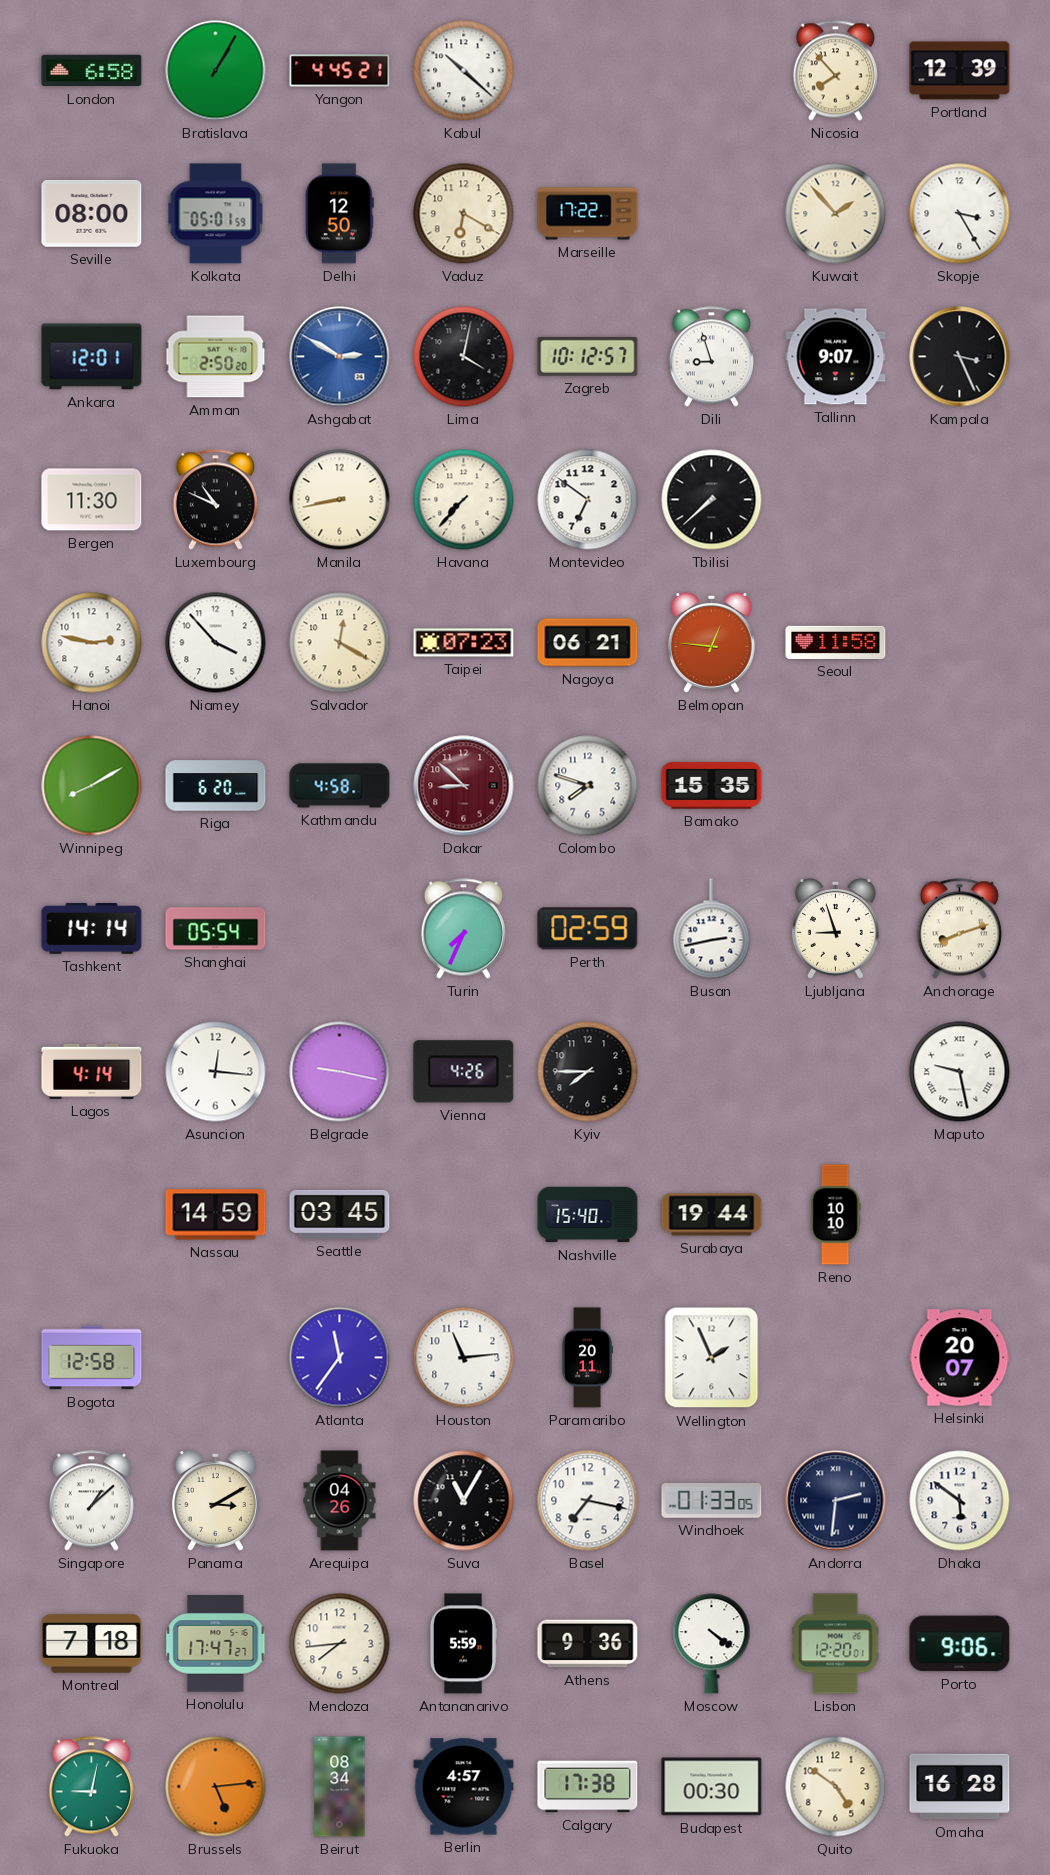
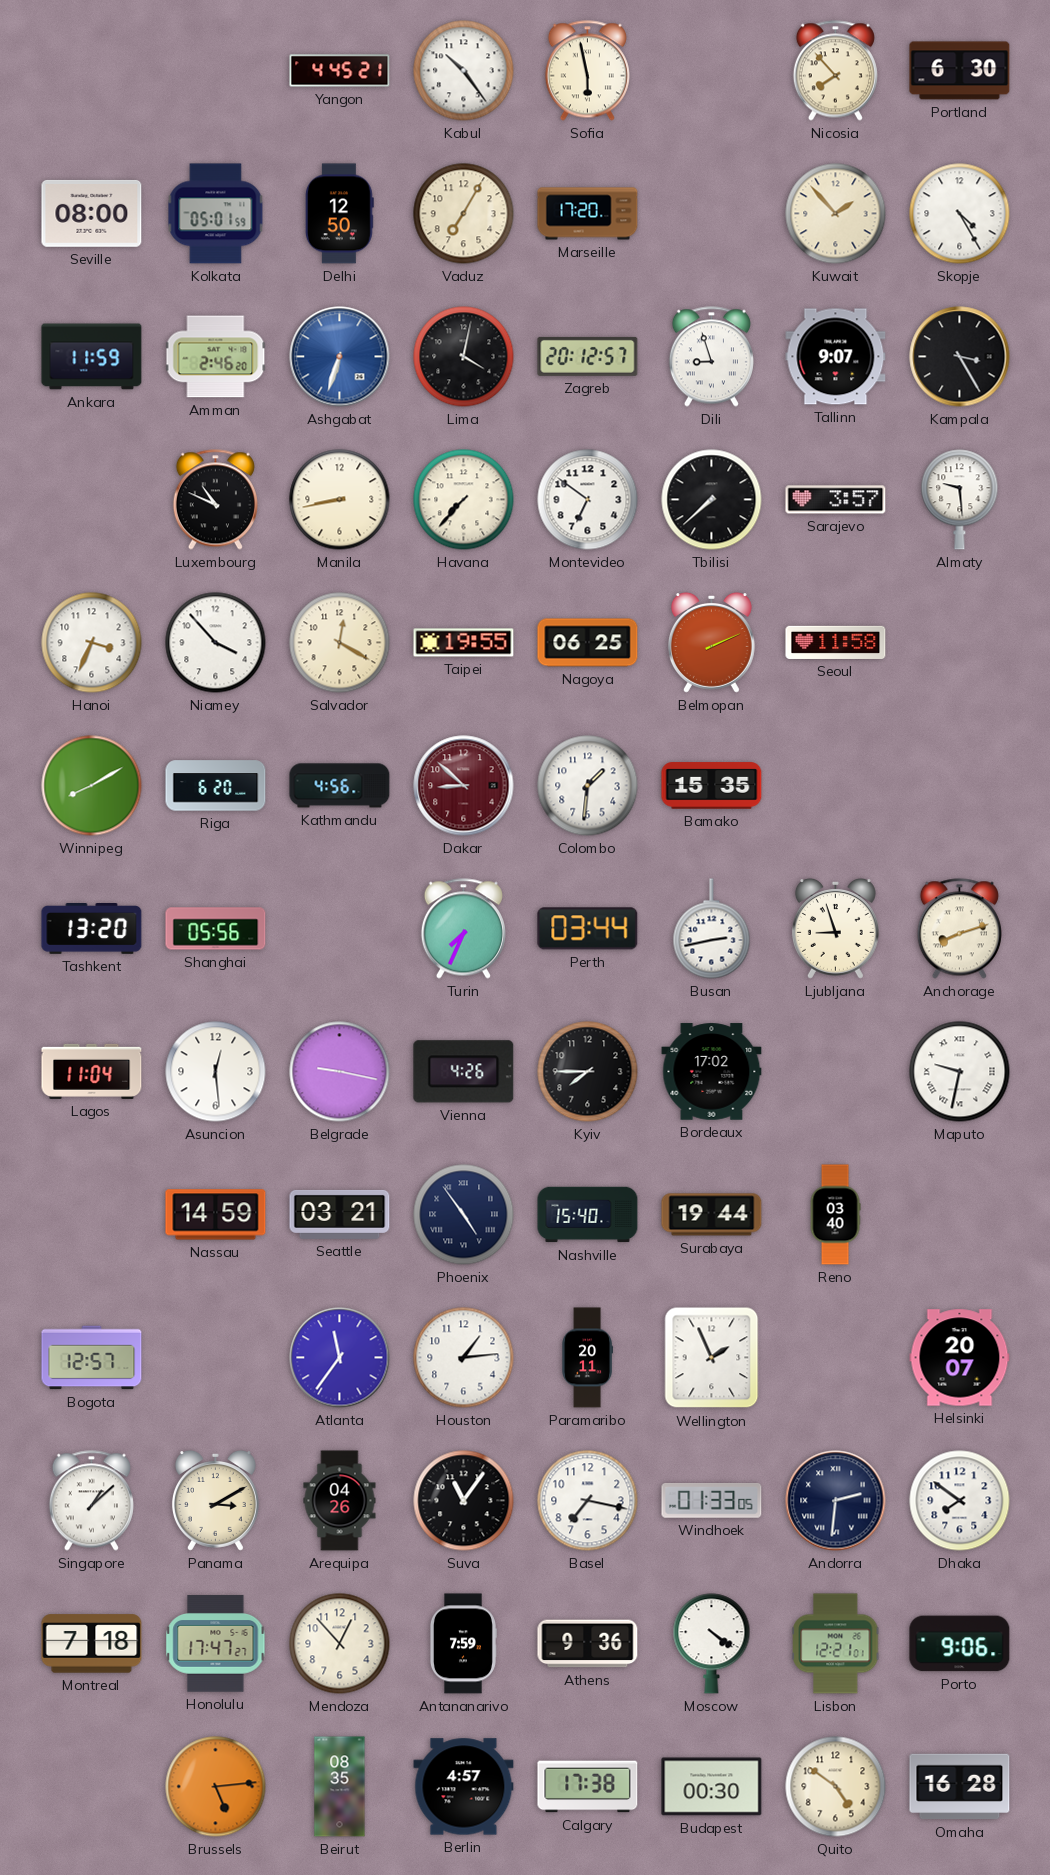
London: 6:58 -> none (92, 71)
Bratislava: 1:05 -> none (216, 71)
Kabul: 10:22 -> 10:24 (464, 71)
Sofia: none -> 5:58 (587, 71)
Portland: 12:39 -> 6:30 (960, 71)
Vaduz: 6:20 -> 7:05 (464, 214)
Marseille: 17:22 -> 17:20 (588, 214)
Skopje: 3:25 -> 4:25 (960, 214)
Ankara: 12:01 -> 11:59 (92, 357)
Amman: 2:50 -> 2:46 (216, 357)
Ashgabat: 2:50 -> 6:33 (340, 357)
Zagreb: 10:12 -> 20:12 (588, 356)
Kampala: 3:26 -> 3:25 (960, 357)
Bergen: 11:30 -> none (92, 500)
Sarajevo: none -> 3:57 (836, 500)
Almaty: none -> 9:29 (960, 500)
Hanoi: 2:47 -> 3:34 (92, 643)
Taipei: 07:23 -> 19:55 (464, 643)
Nagoya: 06:21 -> 06:25 (588, 643)
Belmopan: 12:46 -> 2:11 (711, 643)
Kathmandu: 4:58 -> 4:56 (340, 786)
Colombo: 7:48 -> 1:31 (588, 786)
Tashkent: 14:14 -> 13:20 (92, 929)
Shanghai: 05:54 -> 05:56 (216, 929)
Perth: 02:59 -> 03:44 (588, 929)
Lagos: 4:14 -> 11:04 (92, 1071)
Asuncion: 12:16 -> 12:29 (216, 1072)
Bordeaux: none -> 17:02 (712, 1072)
Maputo: 9:28 -> 9:32 (960, 1072)
Seattle: 03:45 -> 03:21 (340, 1214)
Phoenix: none -> 4:54 (464, 1215)
Reno: 10:10 -> 03:40 (835, 1215)
Bogota: 12:58 -> 12:57 (92, 1358)
Houston: 11:14 -> 1:14 (464, 1358)
Suva: 11:05 -> 11:06 (464, 1501)
Dhaka: 5:51 -> 7:51 (960, 1501)
Mendoza: 7:44 -> 12:53 (340, 1644)
Antananarivo: 5:59 -> 7:59 (463, 1644)
Lisbon: 12:20 -> 12:21 (836, 1644)
Fukuoka: 9:02 -> none (91, 1787)
Beirut: 08:34 -> 08:35 (340, 1787)
